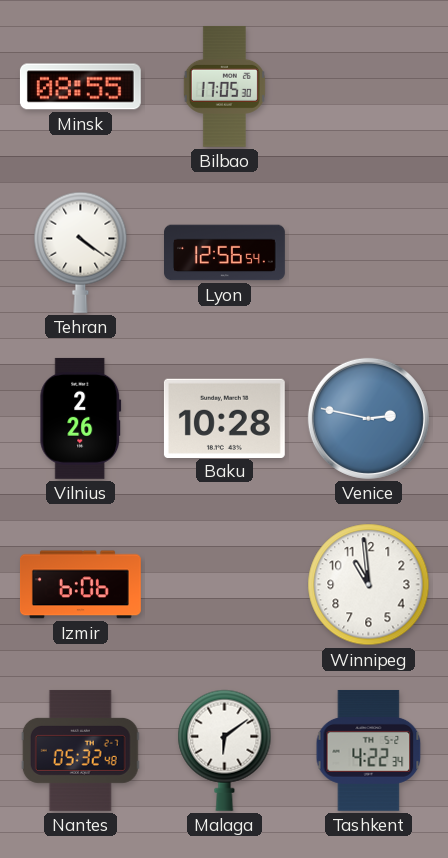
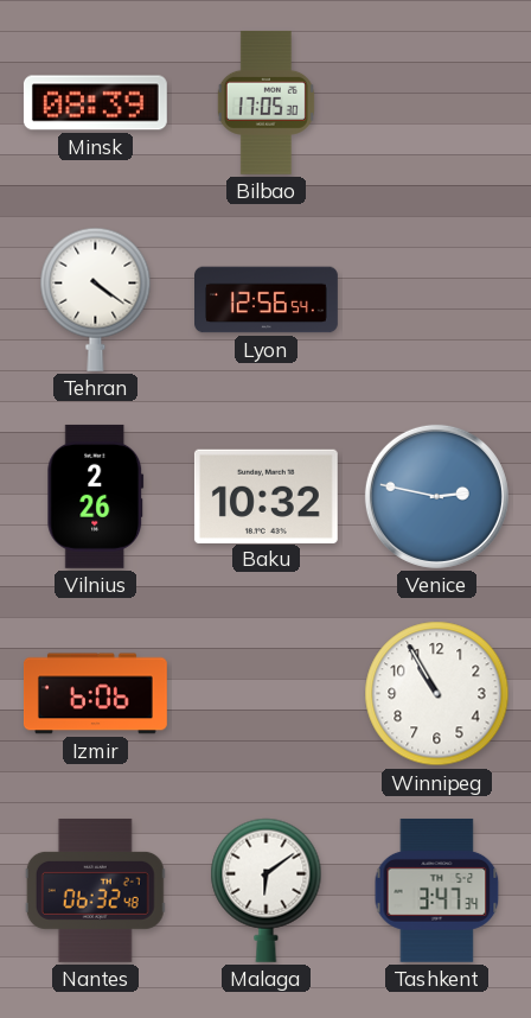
Minsk: 08:55 -> 08:39 (95, 103)
Baku: 10:28 -> 10:32 (265, 496)
Winnipeg: 10:59 -> 10:55 (437, 694)
Nantes: 05:32 -> 06:32 (95, 890)
Tashkent: 4:22 -> 3:47 (437, 890)
